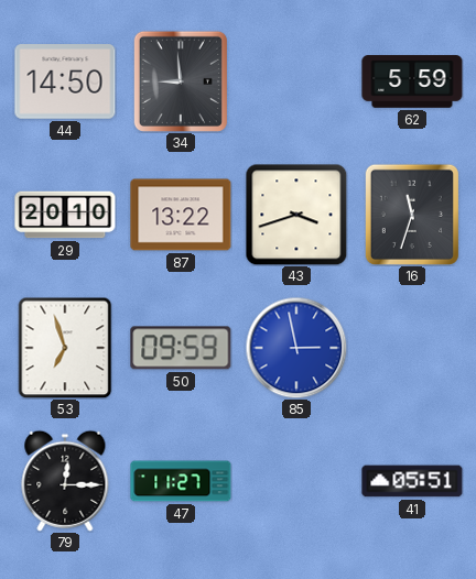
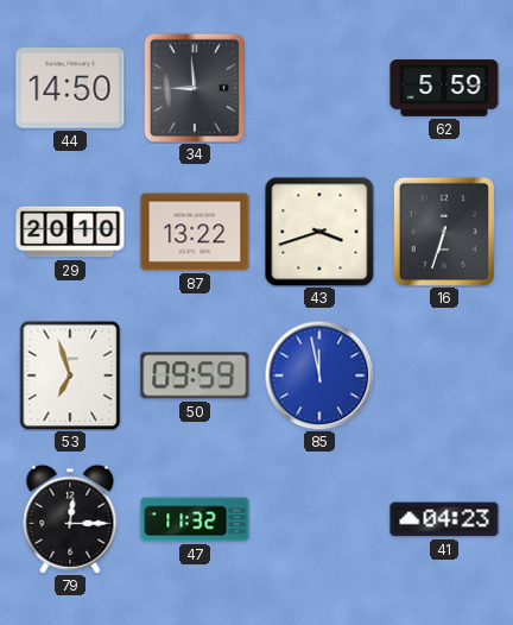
16: 11:33 -> 6:33 (444, 232)
85: 2:58 -> 11:58 (319, 375)
47: 11:27 -> 11:32 (195, 519)
41: 05:51 -> 04:23 (444, 519)
